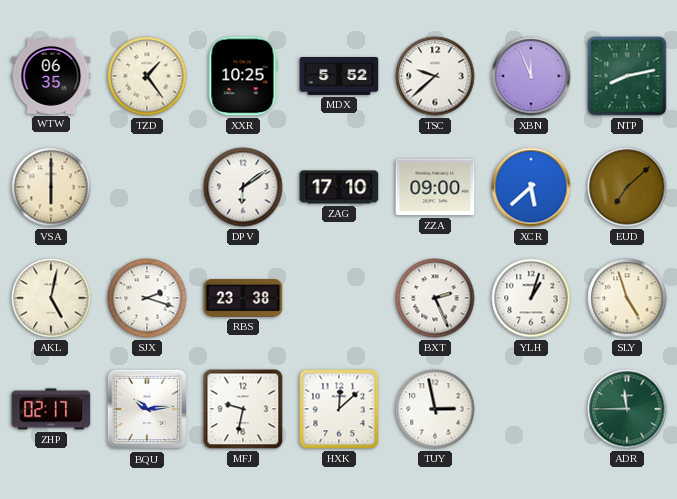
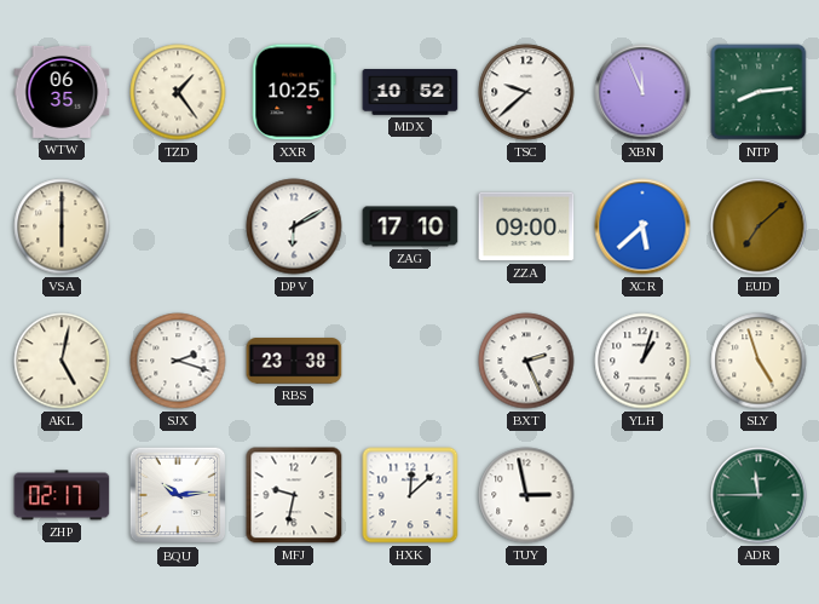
MDX: 5:52 -> 10:52 (410, 93)
NTP: 8:13 -> 8:14 (759, 92)
DPV: 6:09 -> 6:10 (294, 226)
